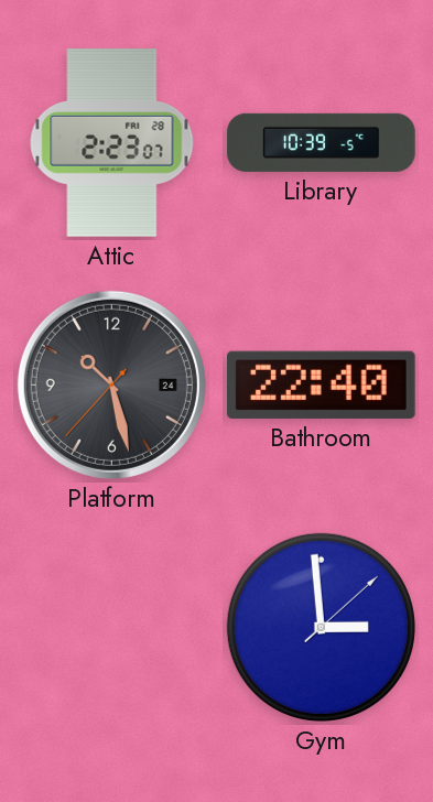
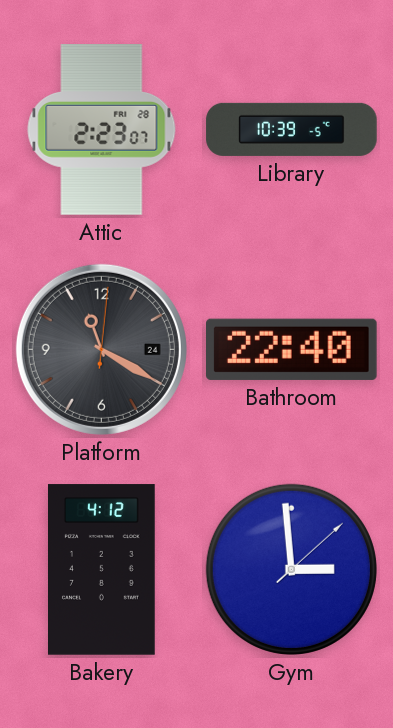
Platform: 10:27 -> 11:20 (101, 349)
Bakery: none -> 4:12 (102, 570)
